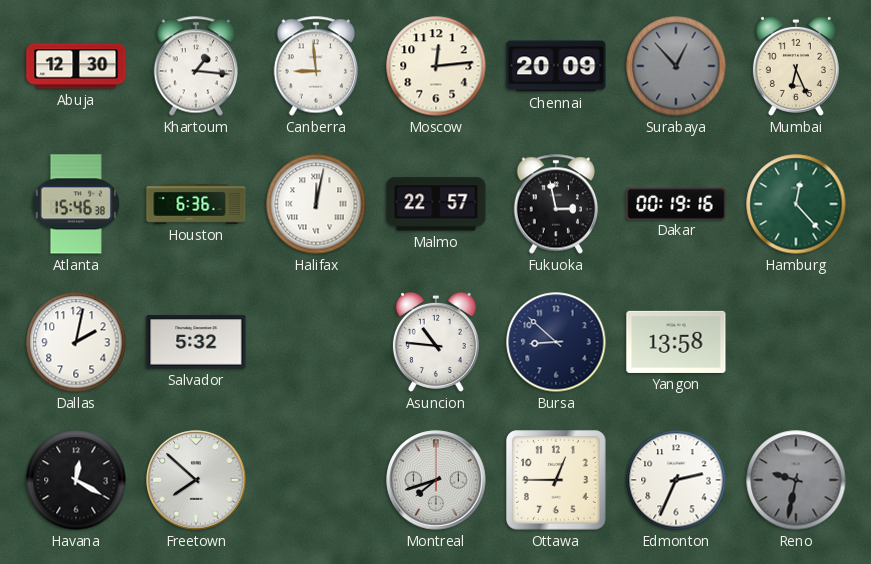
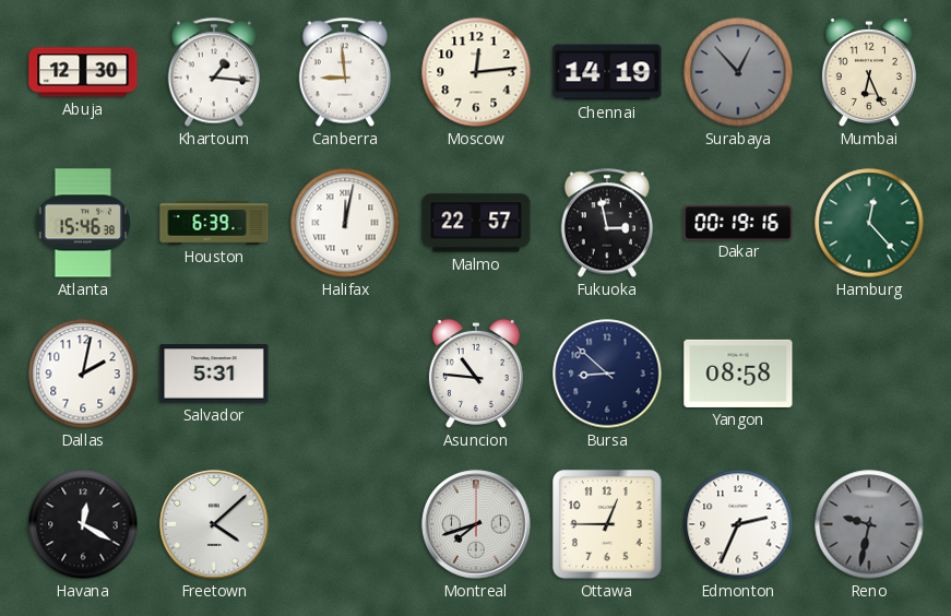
Chennai: 20:09 -> 14:19 (607, 72)
Houston: 6:36 -> 6:39 (214, 224)
Salvador: 5:32 -> 5:31 (214, 374)
Yangon: 13:58 -> 08:58 (738, 374)
Freetown: 7:52 -> 4:08 (214, 524)
